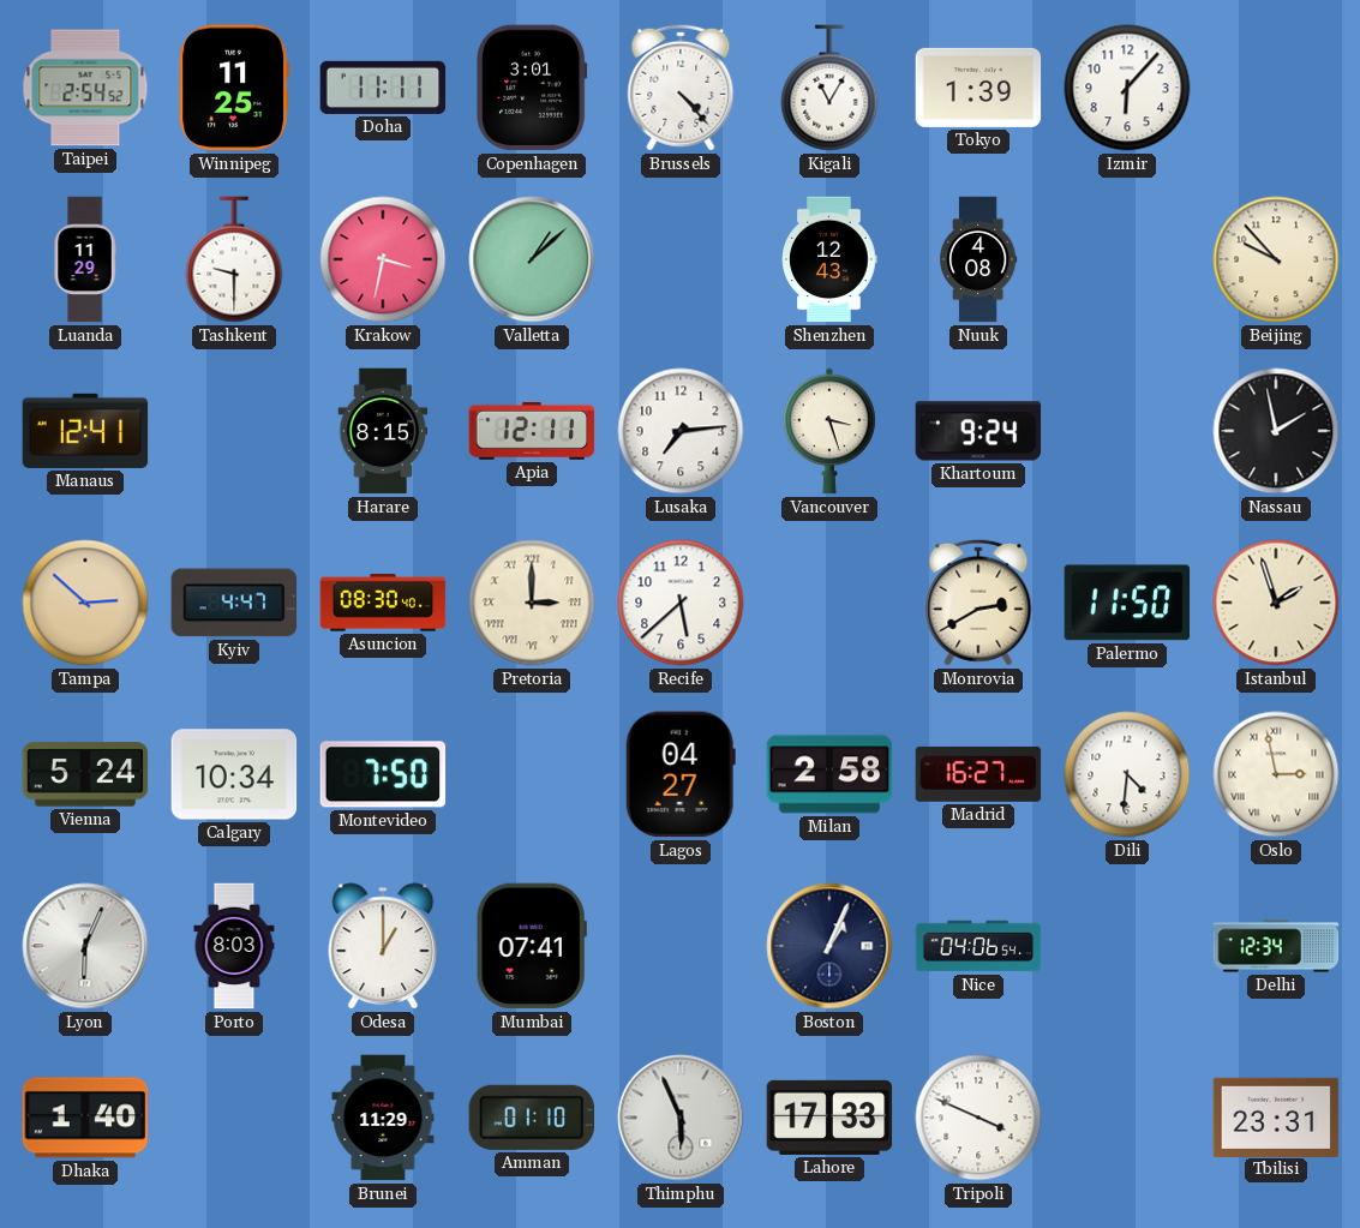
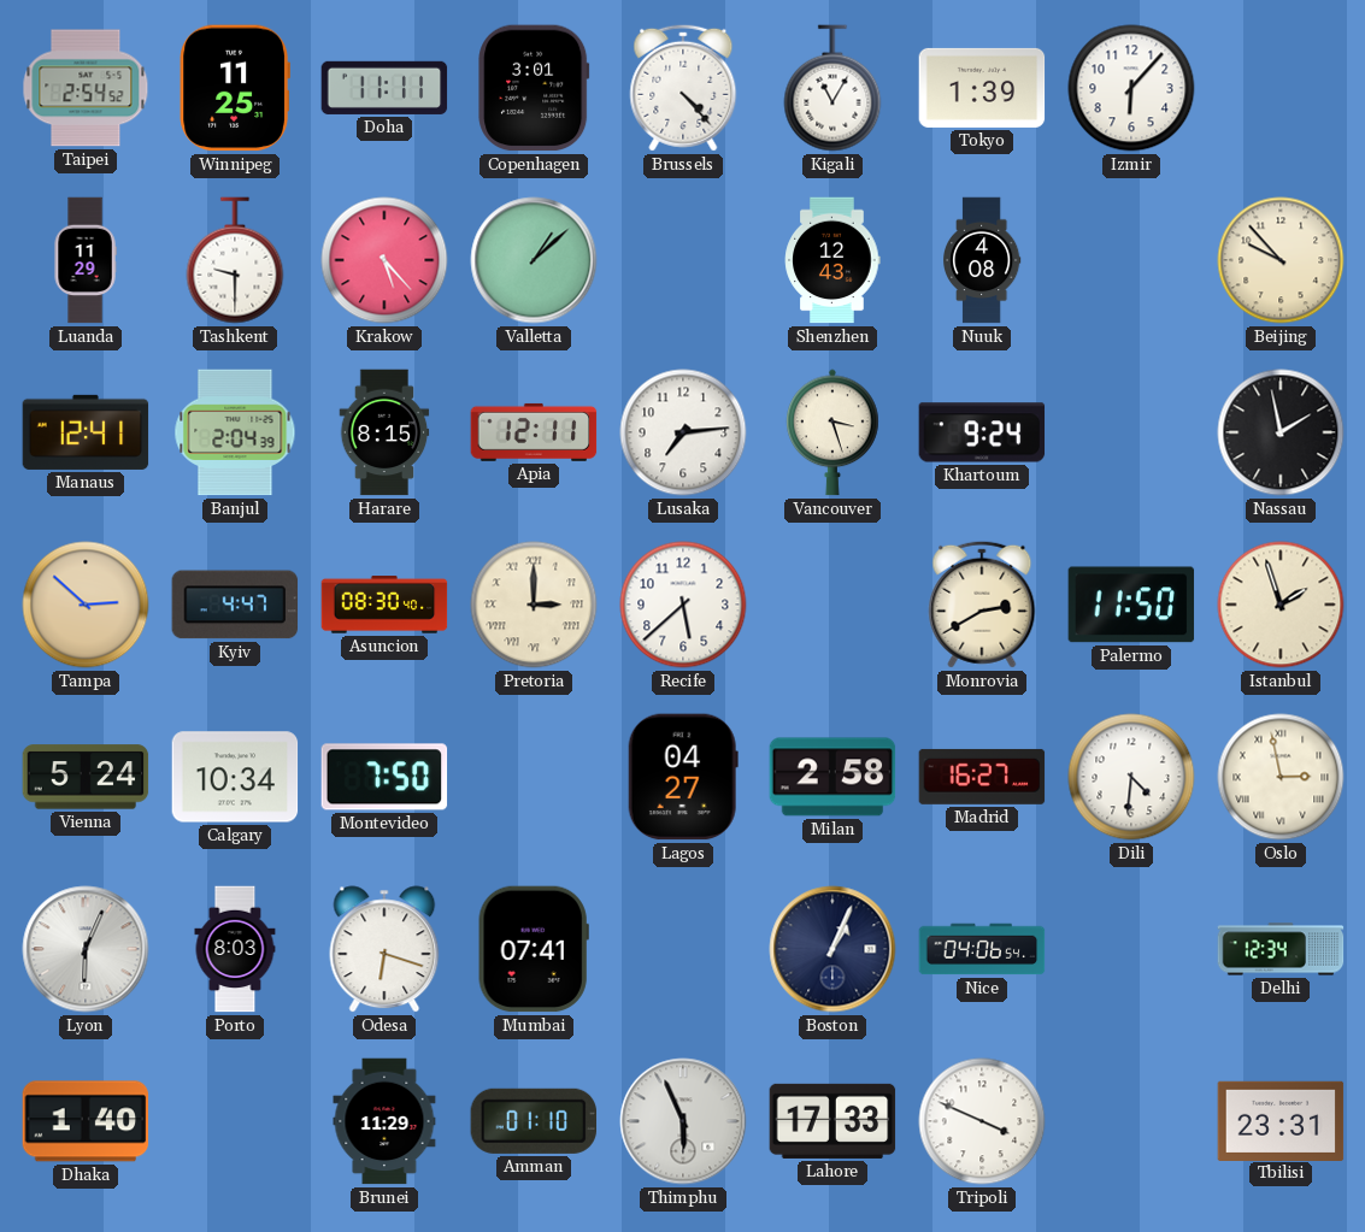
Krakow: 3:32 -> 5:23 (384, 260)
Banjul: none -> 2:04 (235, 432)
Odesa: 1:00 -> 6:18 (384, 949)
